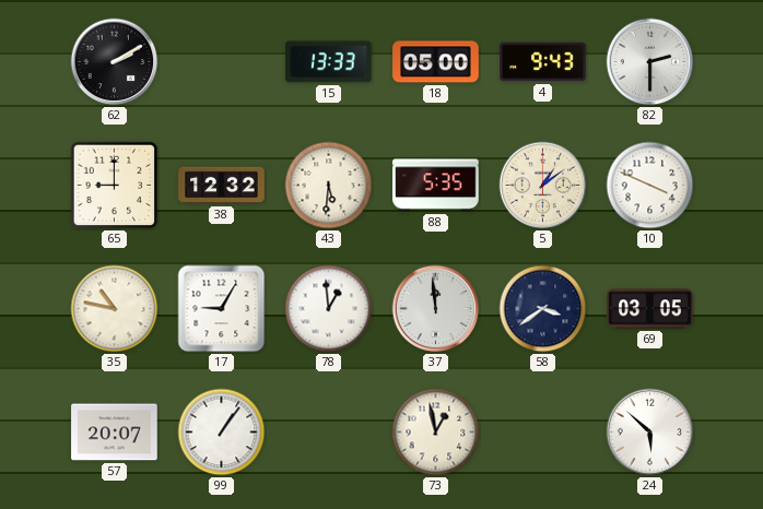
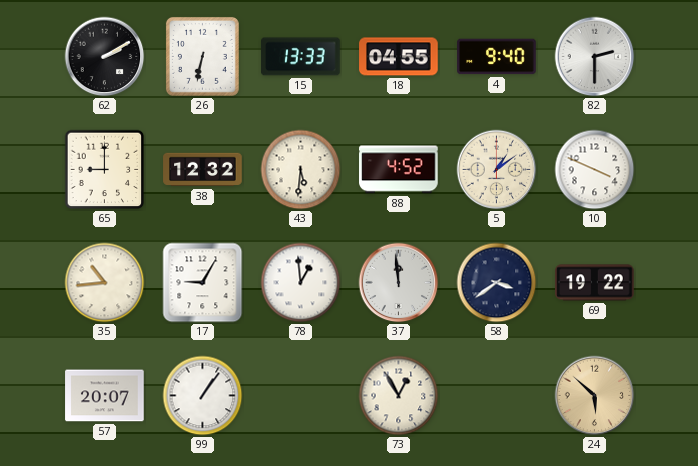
26: none -> 6:32 (202, 56)
18: 05:00 -> 04:55 (399, 57)
4: 9:43 -> 9:40 (497, 57)
88: 5:35 -> 4:52 (399, 170)
35: 10:47 -> 10:44 (105, 283)
69: 03:05 -> 19:22 (595, 283)
73: 12:58 -> 12:55 (399, 396)
24 dial: white -> champagne (595, 396)
